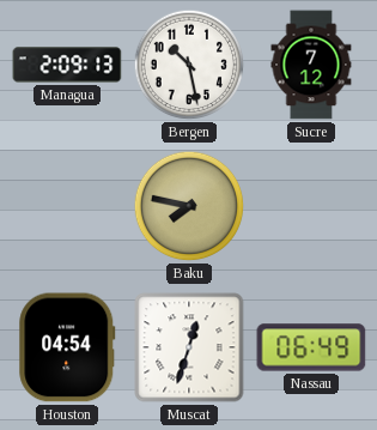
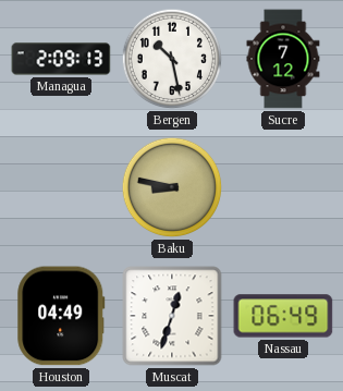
Baku: 7:47 -> 8:47 (172, 187)
Houston: 04:54 -> 04:49 (61, 316)
